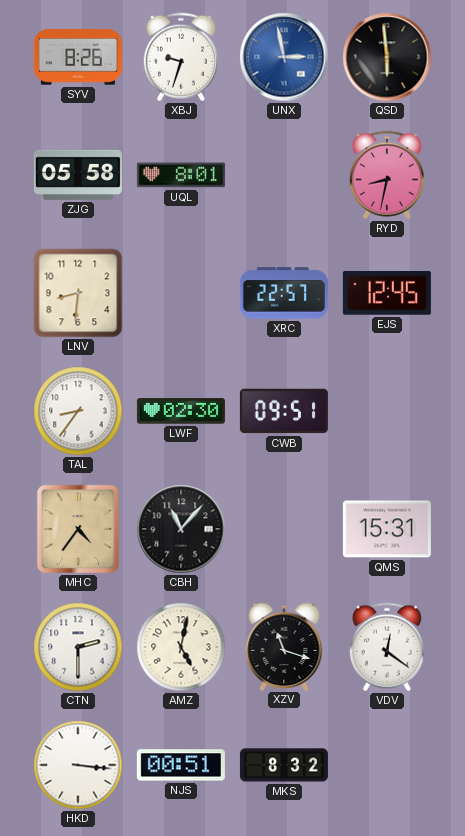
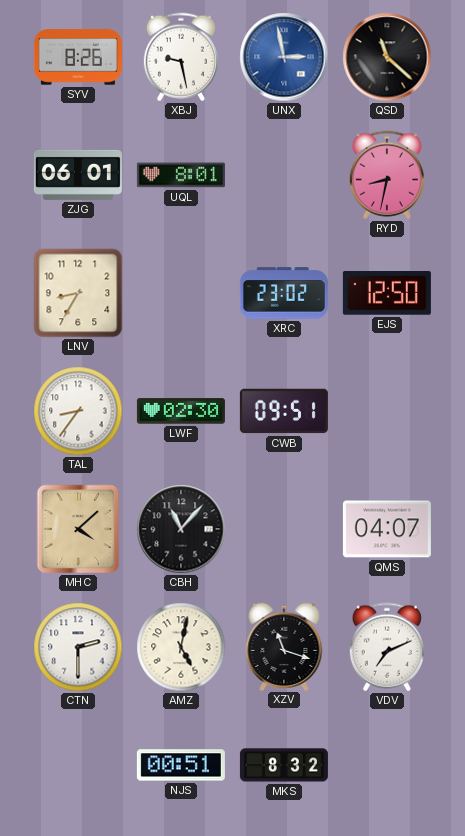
XBJ: 9:33 -> 9:28 (181, 57)
QSD: 5:59 -> 11:22 (387, 57)
ZJG: 05:58 -> 06:01 (78, 175)
LNV: 8:31 -> 8:35 (78, 293)
XRC: 22:57 -> 23:02 (284, 293)
EJS: 12:45 -> 12:50 (387, 294)
MHC: 4:36 -> 4:08 (78, 529)
QMS: 15:31 -> 04:07 (387, 529)
VDV: 12:21 -> 7:11 (387, 647)
HKD: 3:16 -> none (78, 765)
